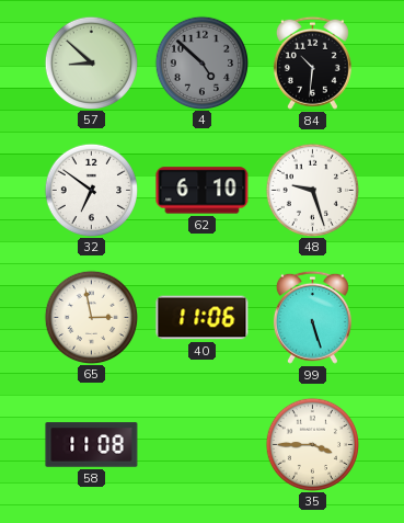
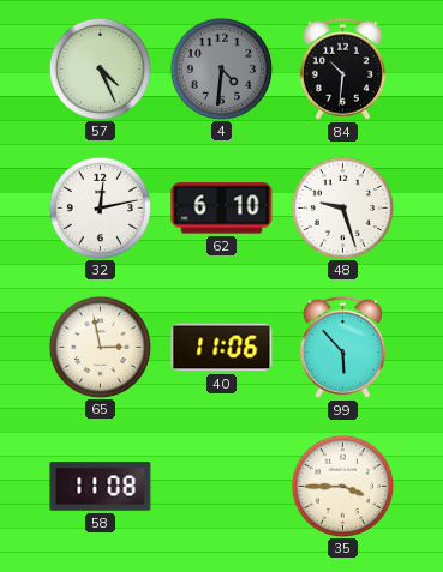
57: 8:52 -> 4:26 (100, 68)
4: 4:52 -> 4:31 (221, 68)
32: 6:51 -> 12:13 (100, 207)
99: 5:27 -> 5:53 (342, 347)
